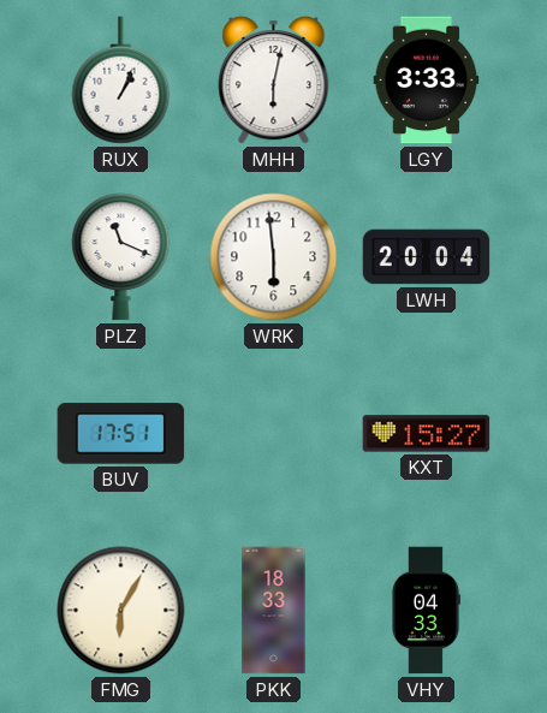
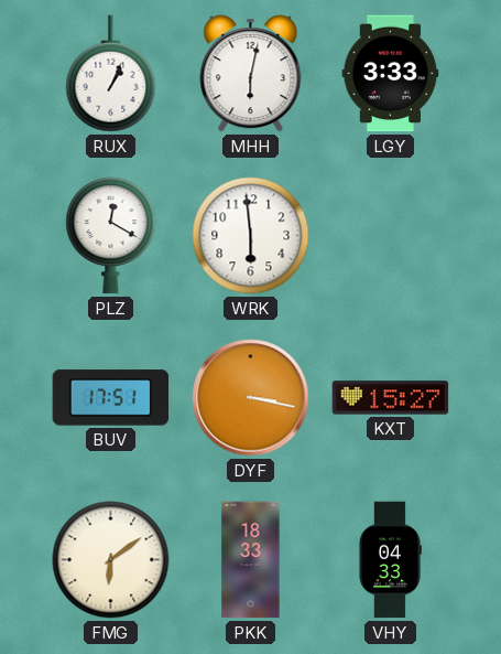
PLZ: 11:19 -> 12:20 (111, 236)
LWH: 20:04 -> none (427, 257)
DYF: none -> 3:17 (251, 398)
FMG: 6:05 -> 6:09 (111, 560)
